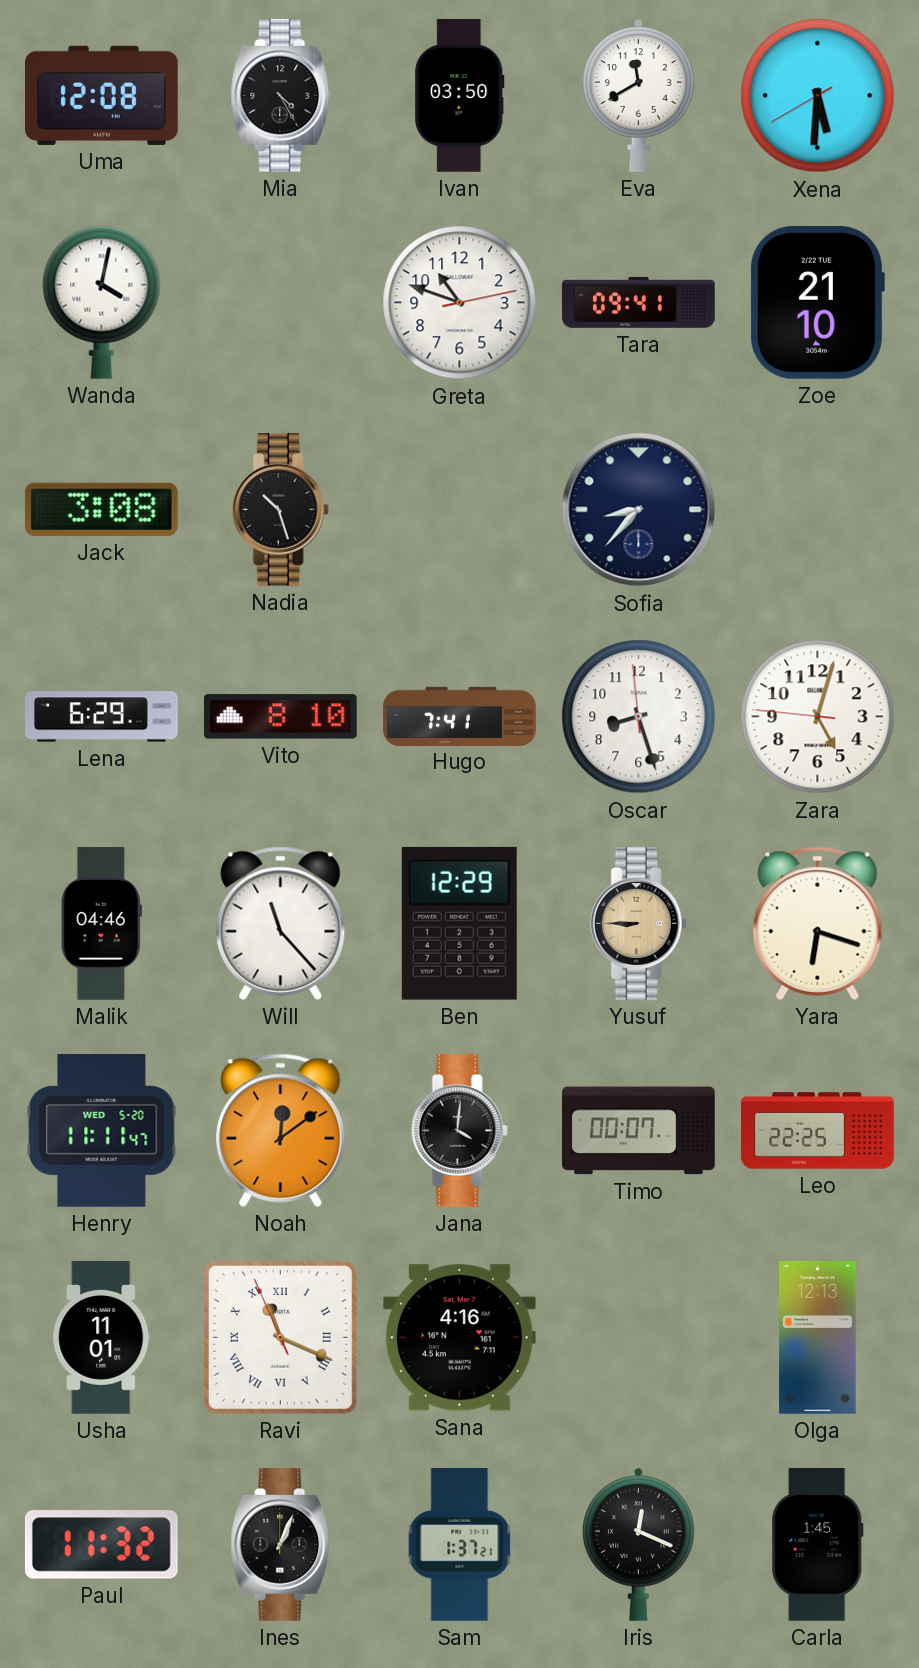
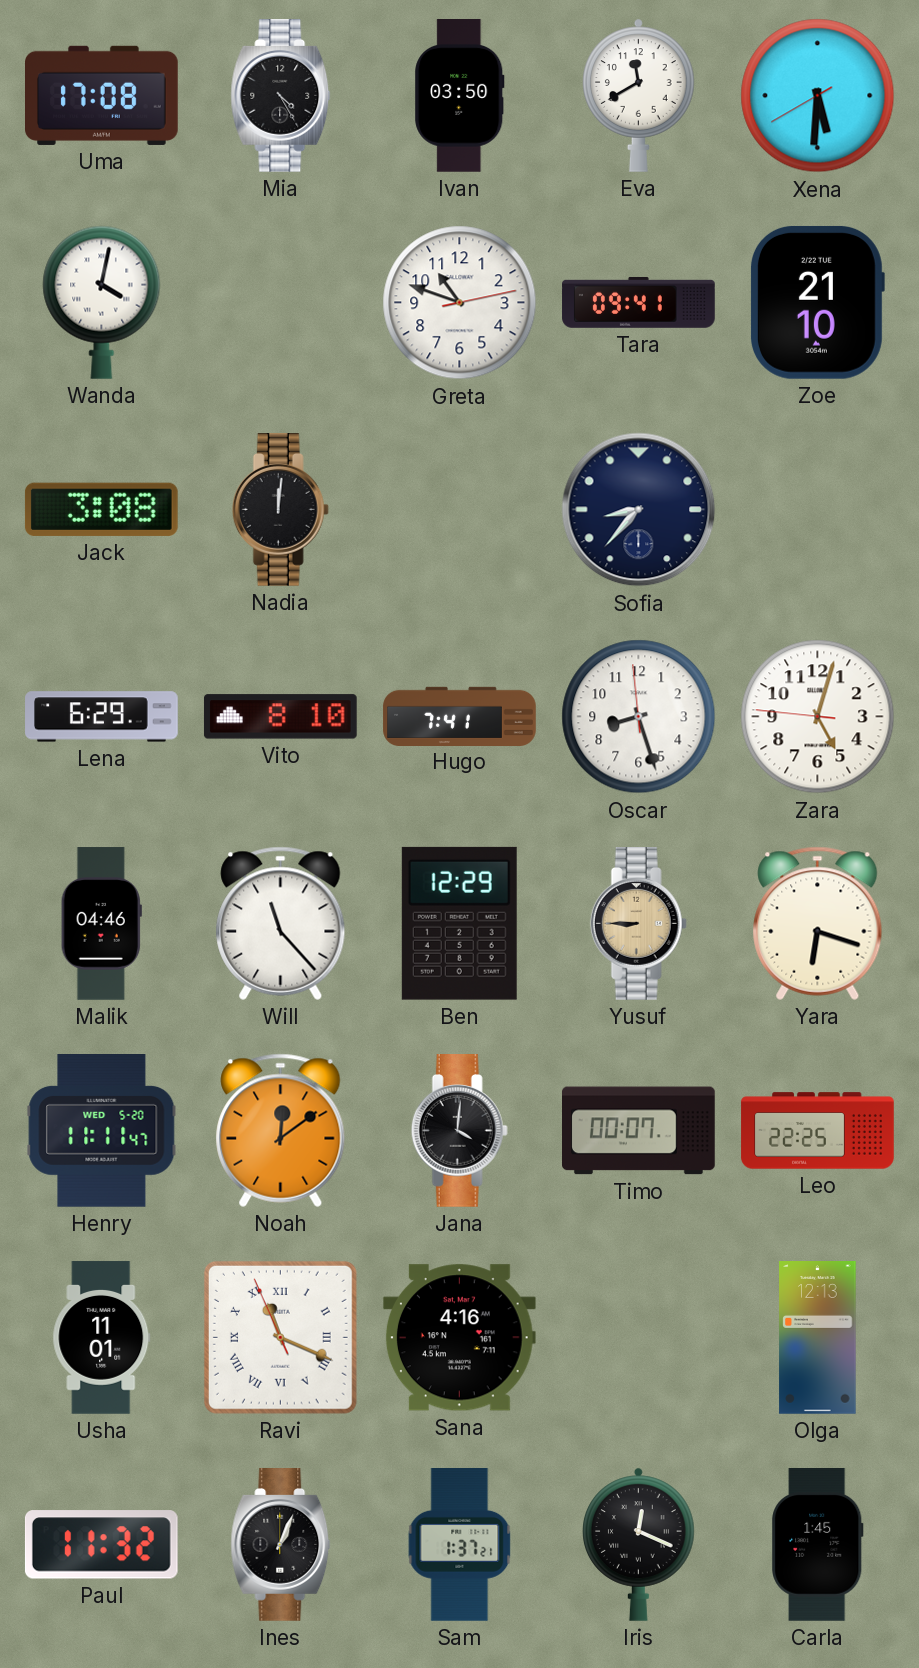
Uma: 12:08 -> 17:08 (102, 95)
Nadia: 10:27 -> 12:01 (280, 510)
